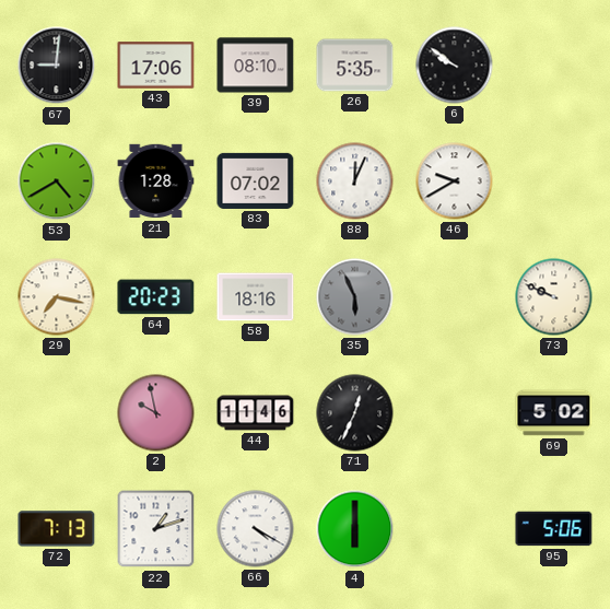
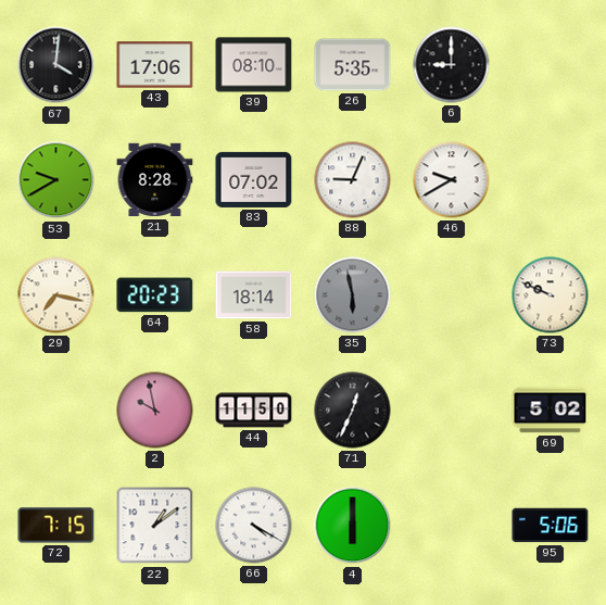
67: 9:01 -> 4:01 (56, 65)
6: 9:51 -> 9:00 (452, 65)
53: 4:40 -> 9:40 (56, 180)
21: 1:28 -> 8:28 (155, 180)
88: 12:04 -> 9:04 (353, 180)
58: 18:16 -> 18:14 (254, 295)
35: 5:56 -> 5:58 (353, 295)
44: 11:46 -> 11:50 (254, 411)
72: 7:13 -> 7:15 (56, 526)
22: 1:12 -> 1:09 (155, 526)
